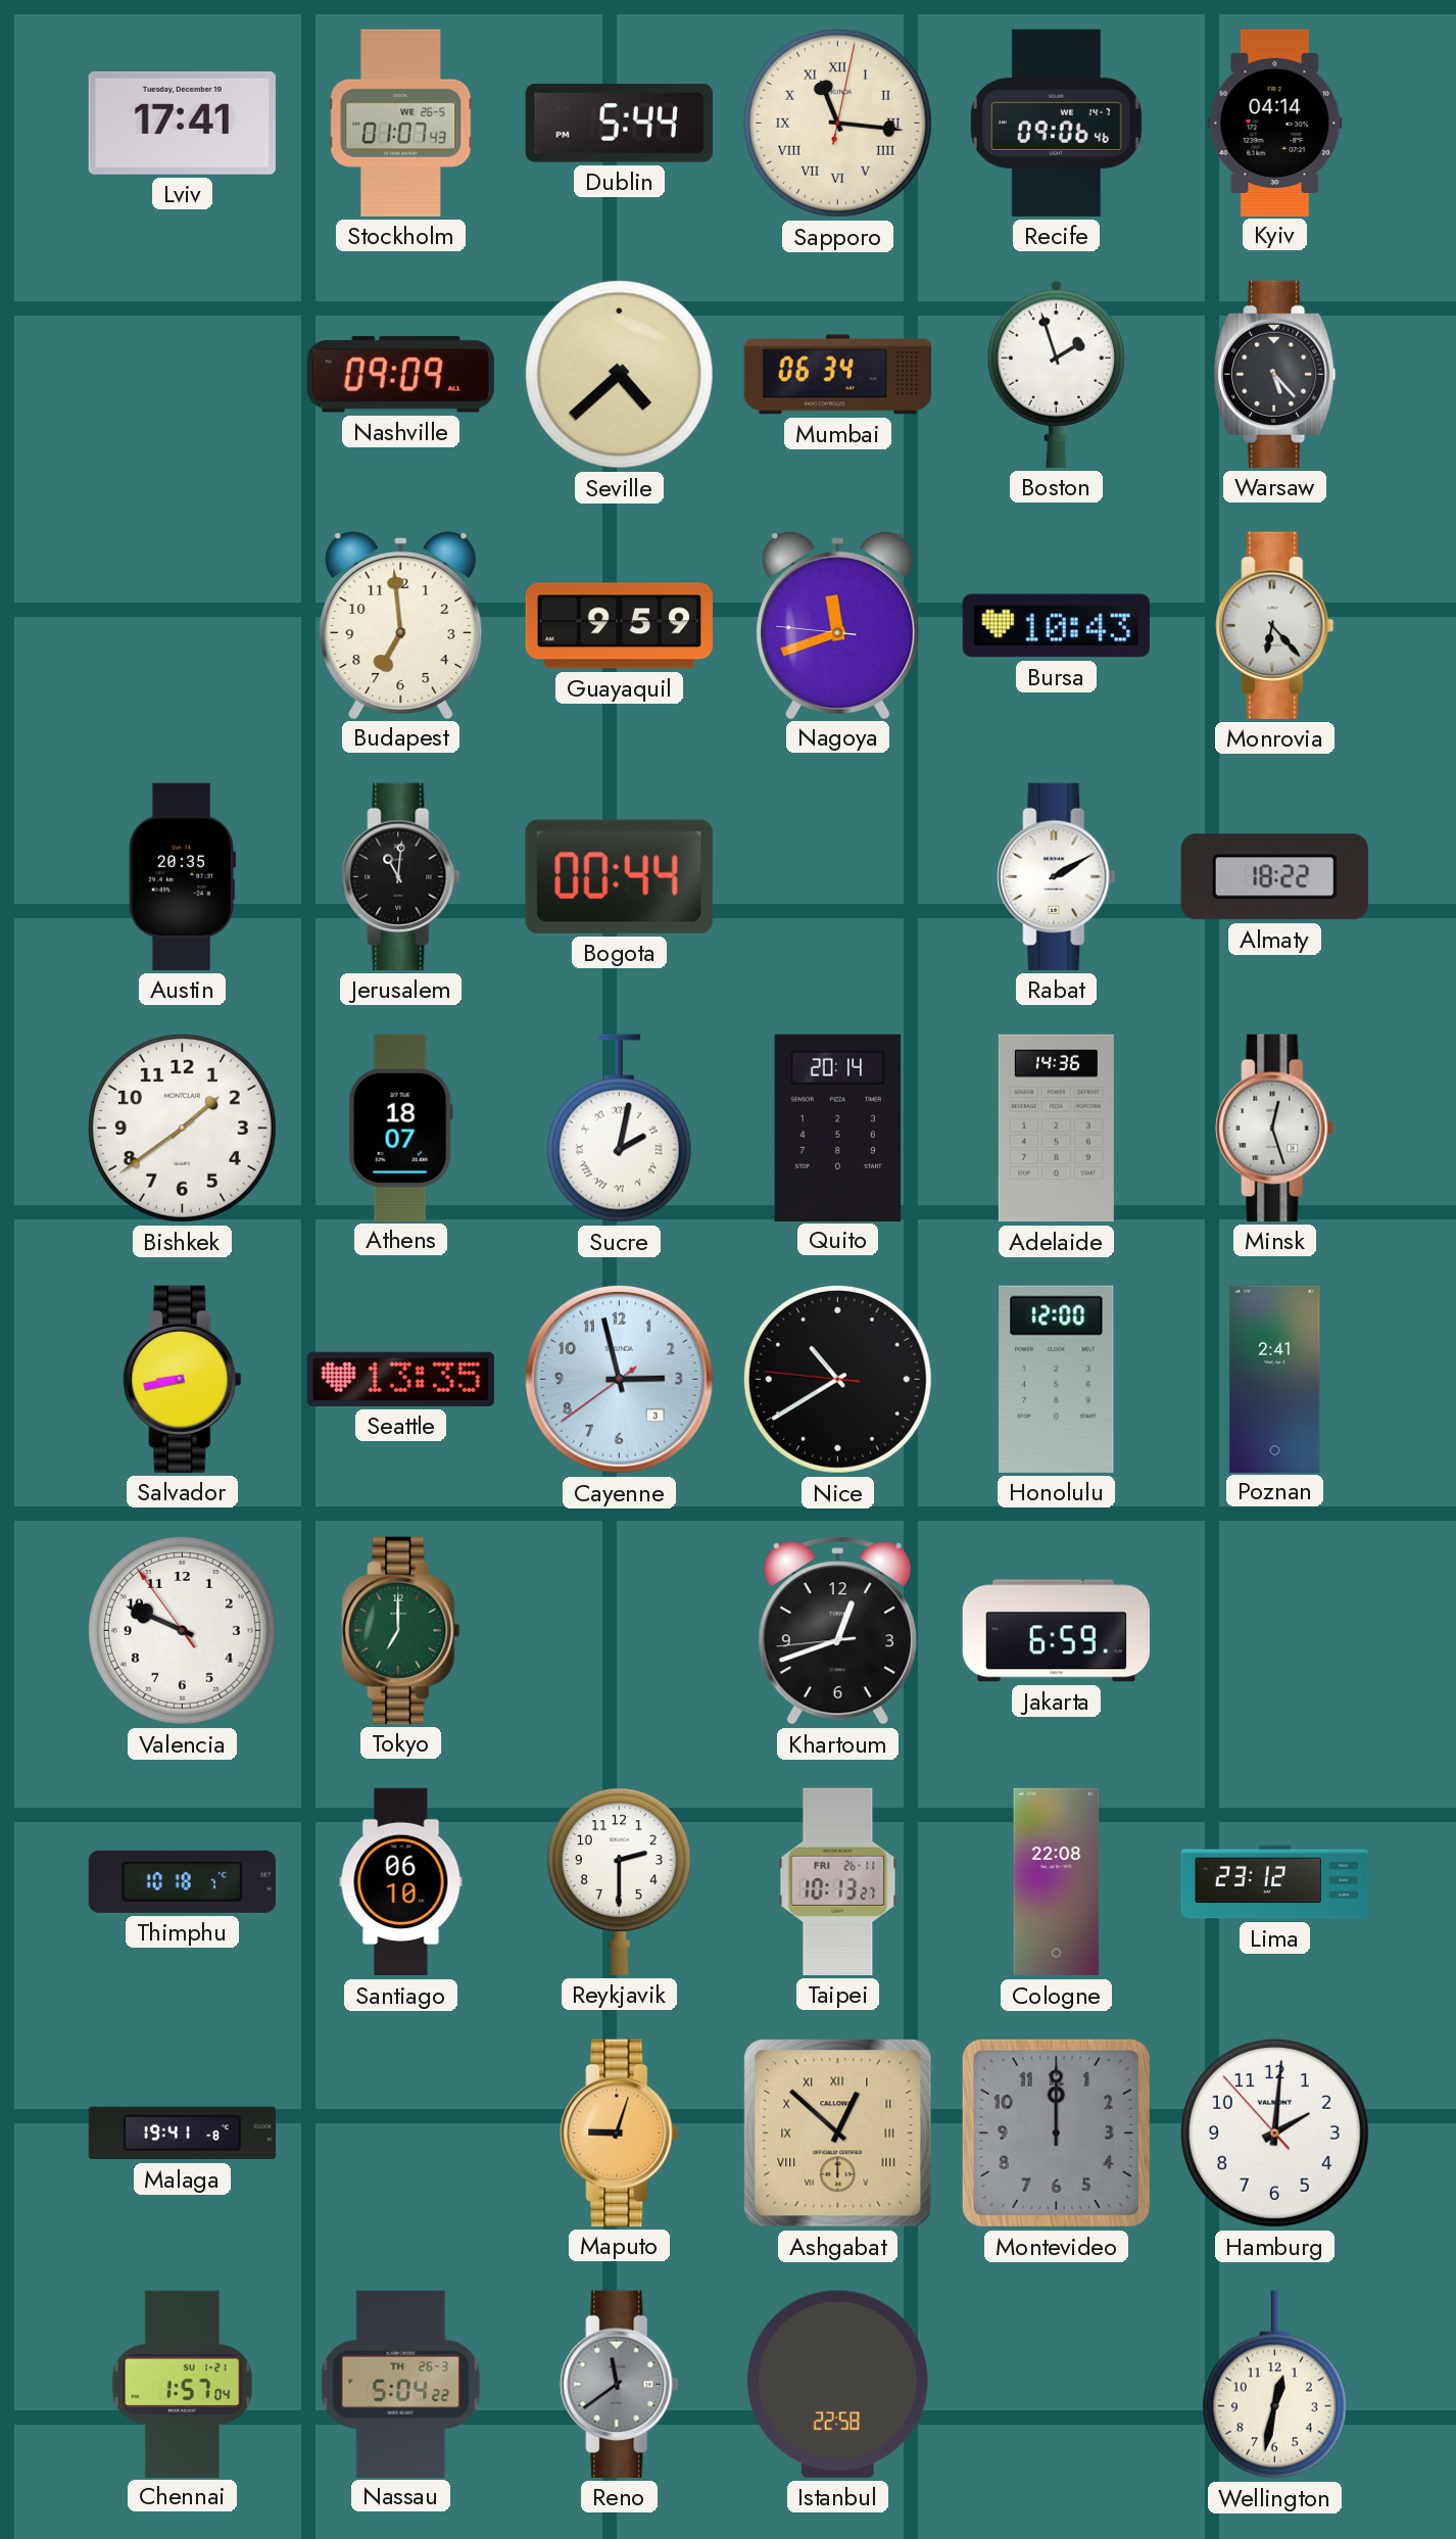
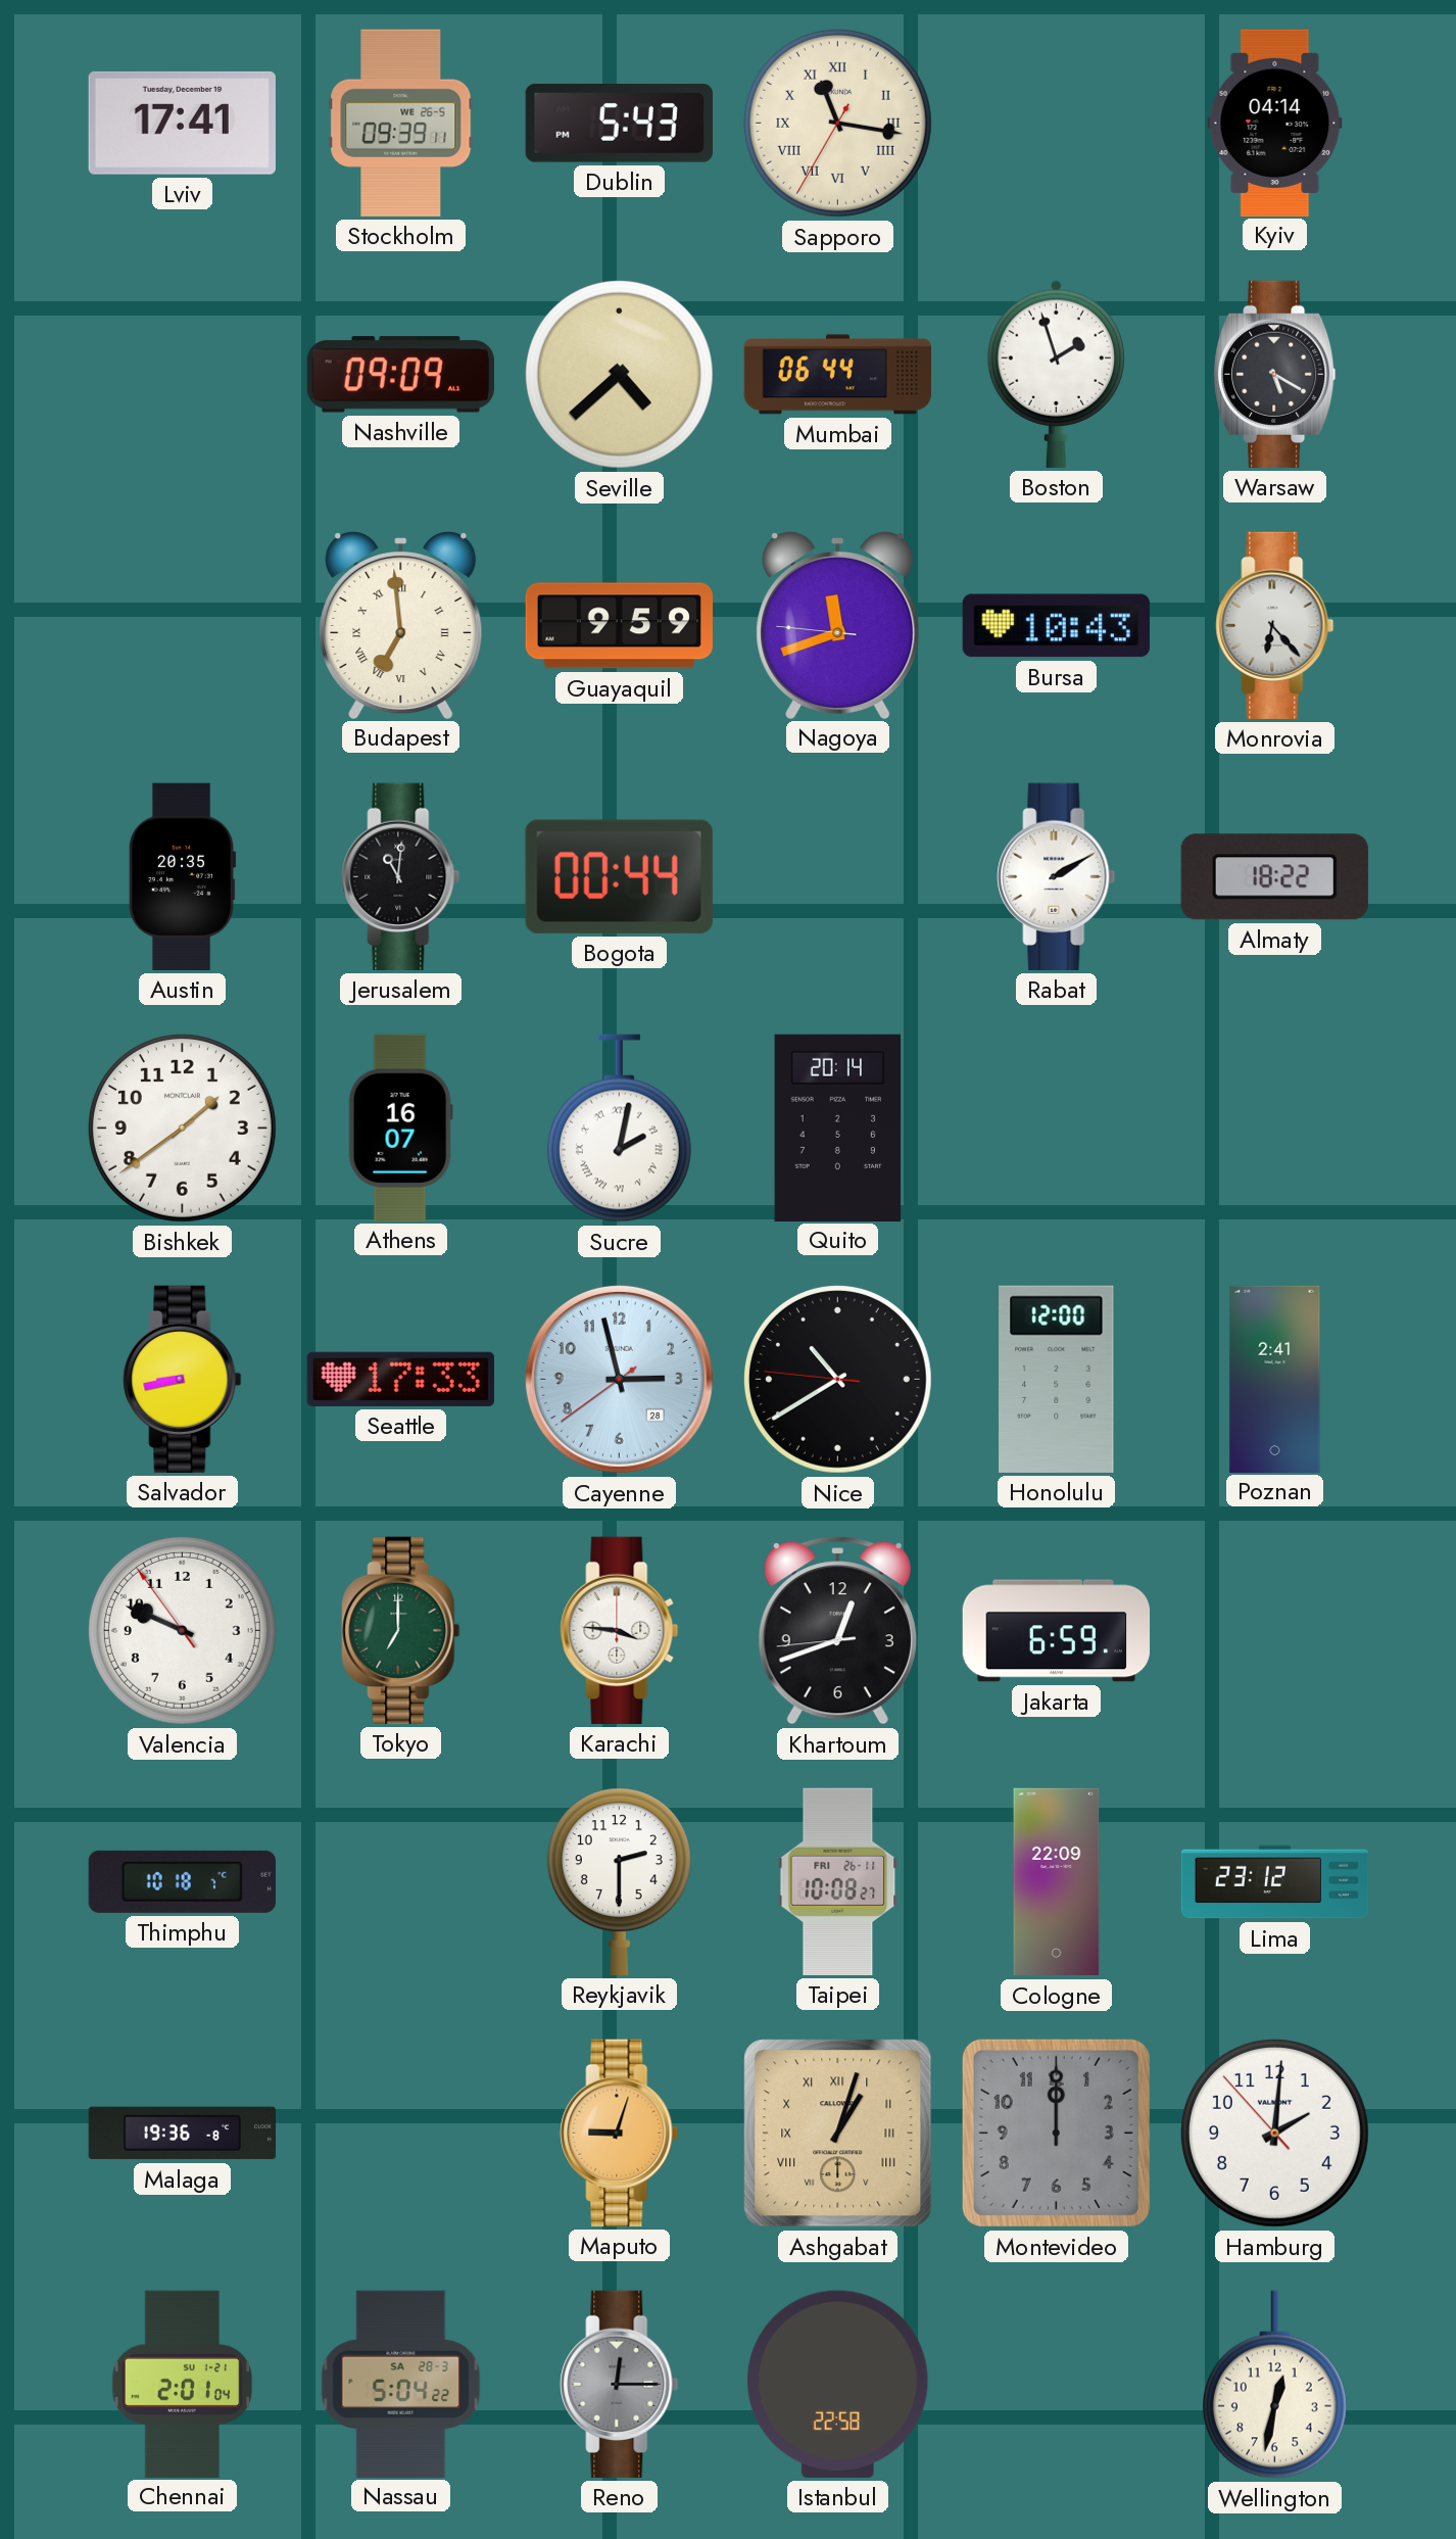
Stockholm: 01:07 -> 09:39 (401, 123)
Dublin: 5:44 -> 5:43 (619, 124)
Sapporo: 11:16:02 -> 11:16:35 (837, 123)
Recife: 09:06 -> none (1057, 123)
Mumbai: 06:34 -> 06:44 (837, 375)
Warsaw: 5:23 -> 5:20 (1275, 374)
Budapest numerals: Arabic -> Roman (401, 625)
Athens: 18:07 -> 16:07 (400, 1128)
Adelaide: 14:36 -> none (1056, 1129)
Minsk: 12:27 -> none (1275, 1128)
Seattle: 13:35 -> 17:33 (400, 1379)
Cayenne date: 3 -> 28 (619, 1379)
Karachi: none -> 3:46 (620, 1630)
Santiago: 06:10 -> none (401, 1882)
Taipei: 10:13 -> 10:08 (838, 1881)
Cologne: 22:08 -> 22:09 (1057, 1882)
Malaga: 19:41 -> 19:36 (182, 2134)
Ashgabat: 12:52 -> 1:03 (838, 2134)
Chennai: 1:57 -> 2:01 (183, 2384)
Nassau date: TH 26-3 -> SA 28-3 (401, 2384)
Reno: 11:39 -> 12:15 (620, 2384)
